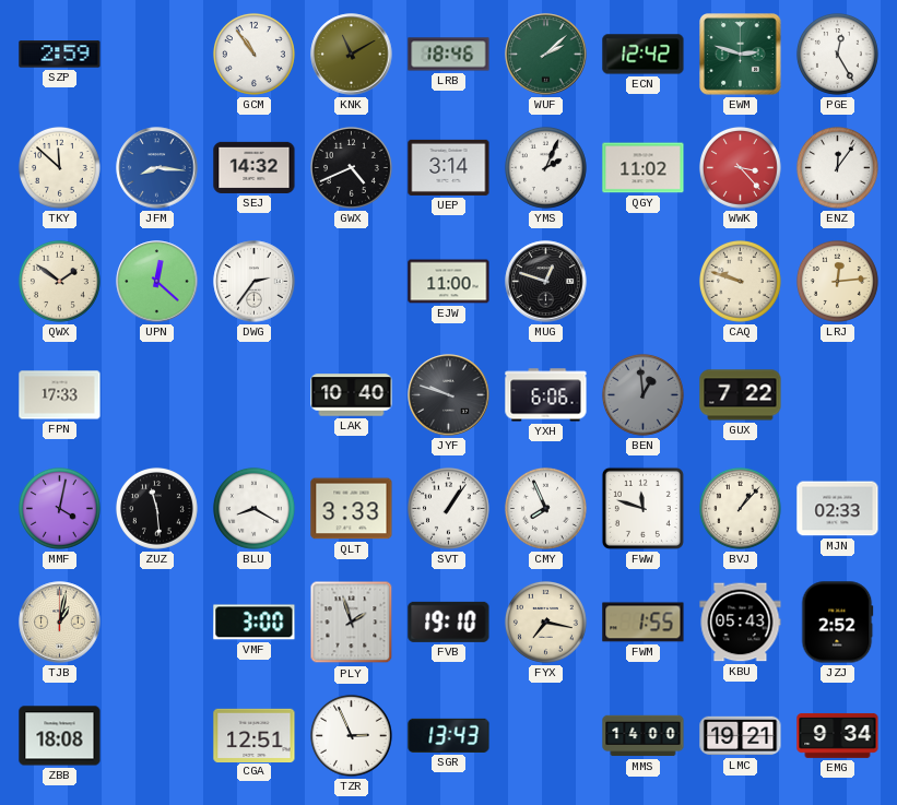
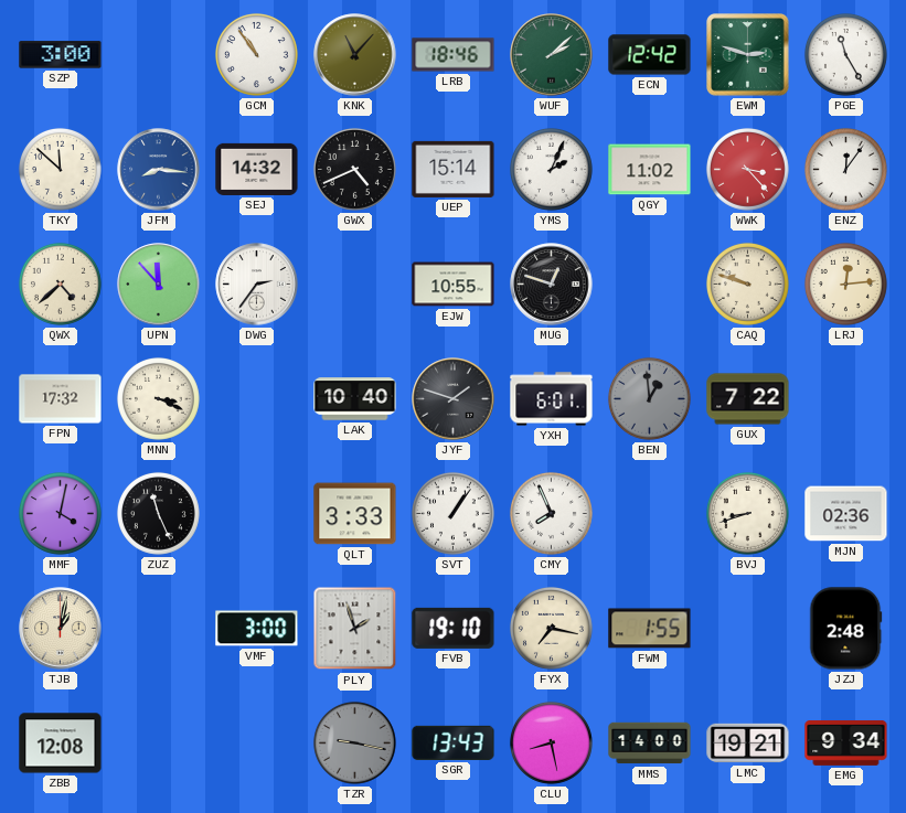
SZP: 2:59 -> 3:00 (61, 55)
KNK: 11:10 -> 11:07 (355, 55)
PGE: 12:25 -> 11:25 (845, 54)
UEP: 3:14 -> 15:14 (454, 169)
QWX: 1:51 -> 4:38 (60, 284)
UPN: 12:22 -> 11:53 (159, 285)
EJW: 11:00 -> 10:55 (454, 285)
FPN: 17:33 -> 17:32 (61, 399)
MNN: none -> 3:19 (158, 398)
JYF: 9:48 -> 1:48 (454, 399)
YXH: 6:06 -> 6:01 (552, 399)
ZUZ: 11:29 -> 11:26 (158, 513)
BLU: 8:20 -> none (253, 508)
FWW: 11:48 -> none (642, 508)
BVJ: 1:07 -> 8:42 (747, 513)
MJN: 02:33 -> 02:36 (846, 514)
KBU: 05:43 -> none (741, 623)
JZJ: 2:52 -> 2:48 (846, 629)
ZBB: 18:08 -> 12:08 (61, 744)
CGA: 12:51 -> none (255, 735)
TZR: 2:56 -> 9:17 (354, 742)
TZR dial: white -> grey (354, 742)
CLU: none -> 8:28 (551, 742)
